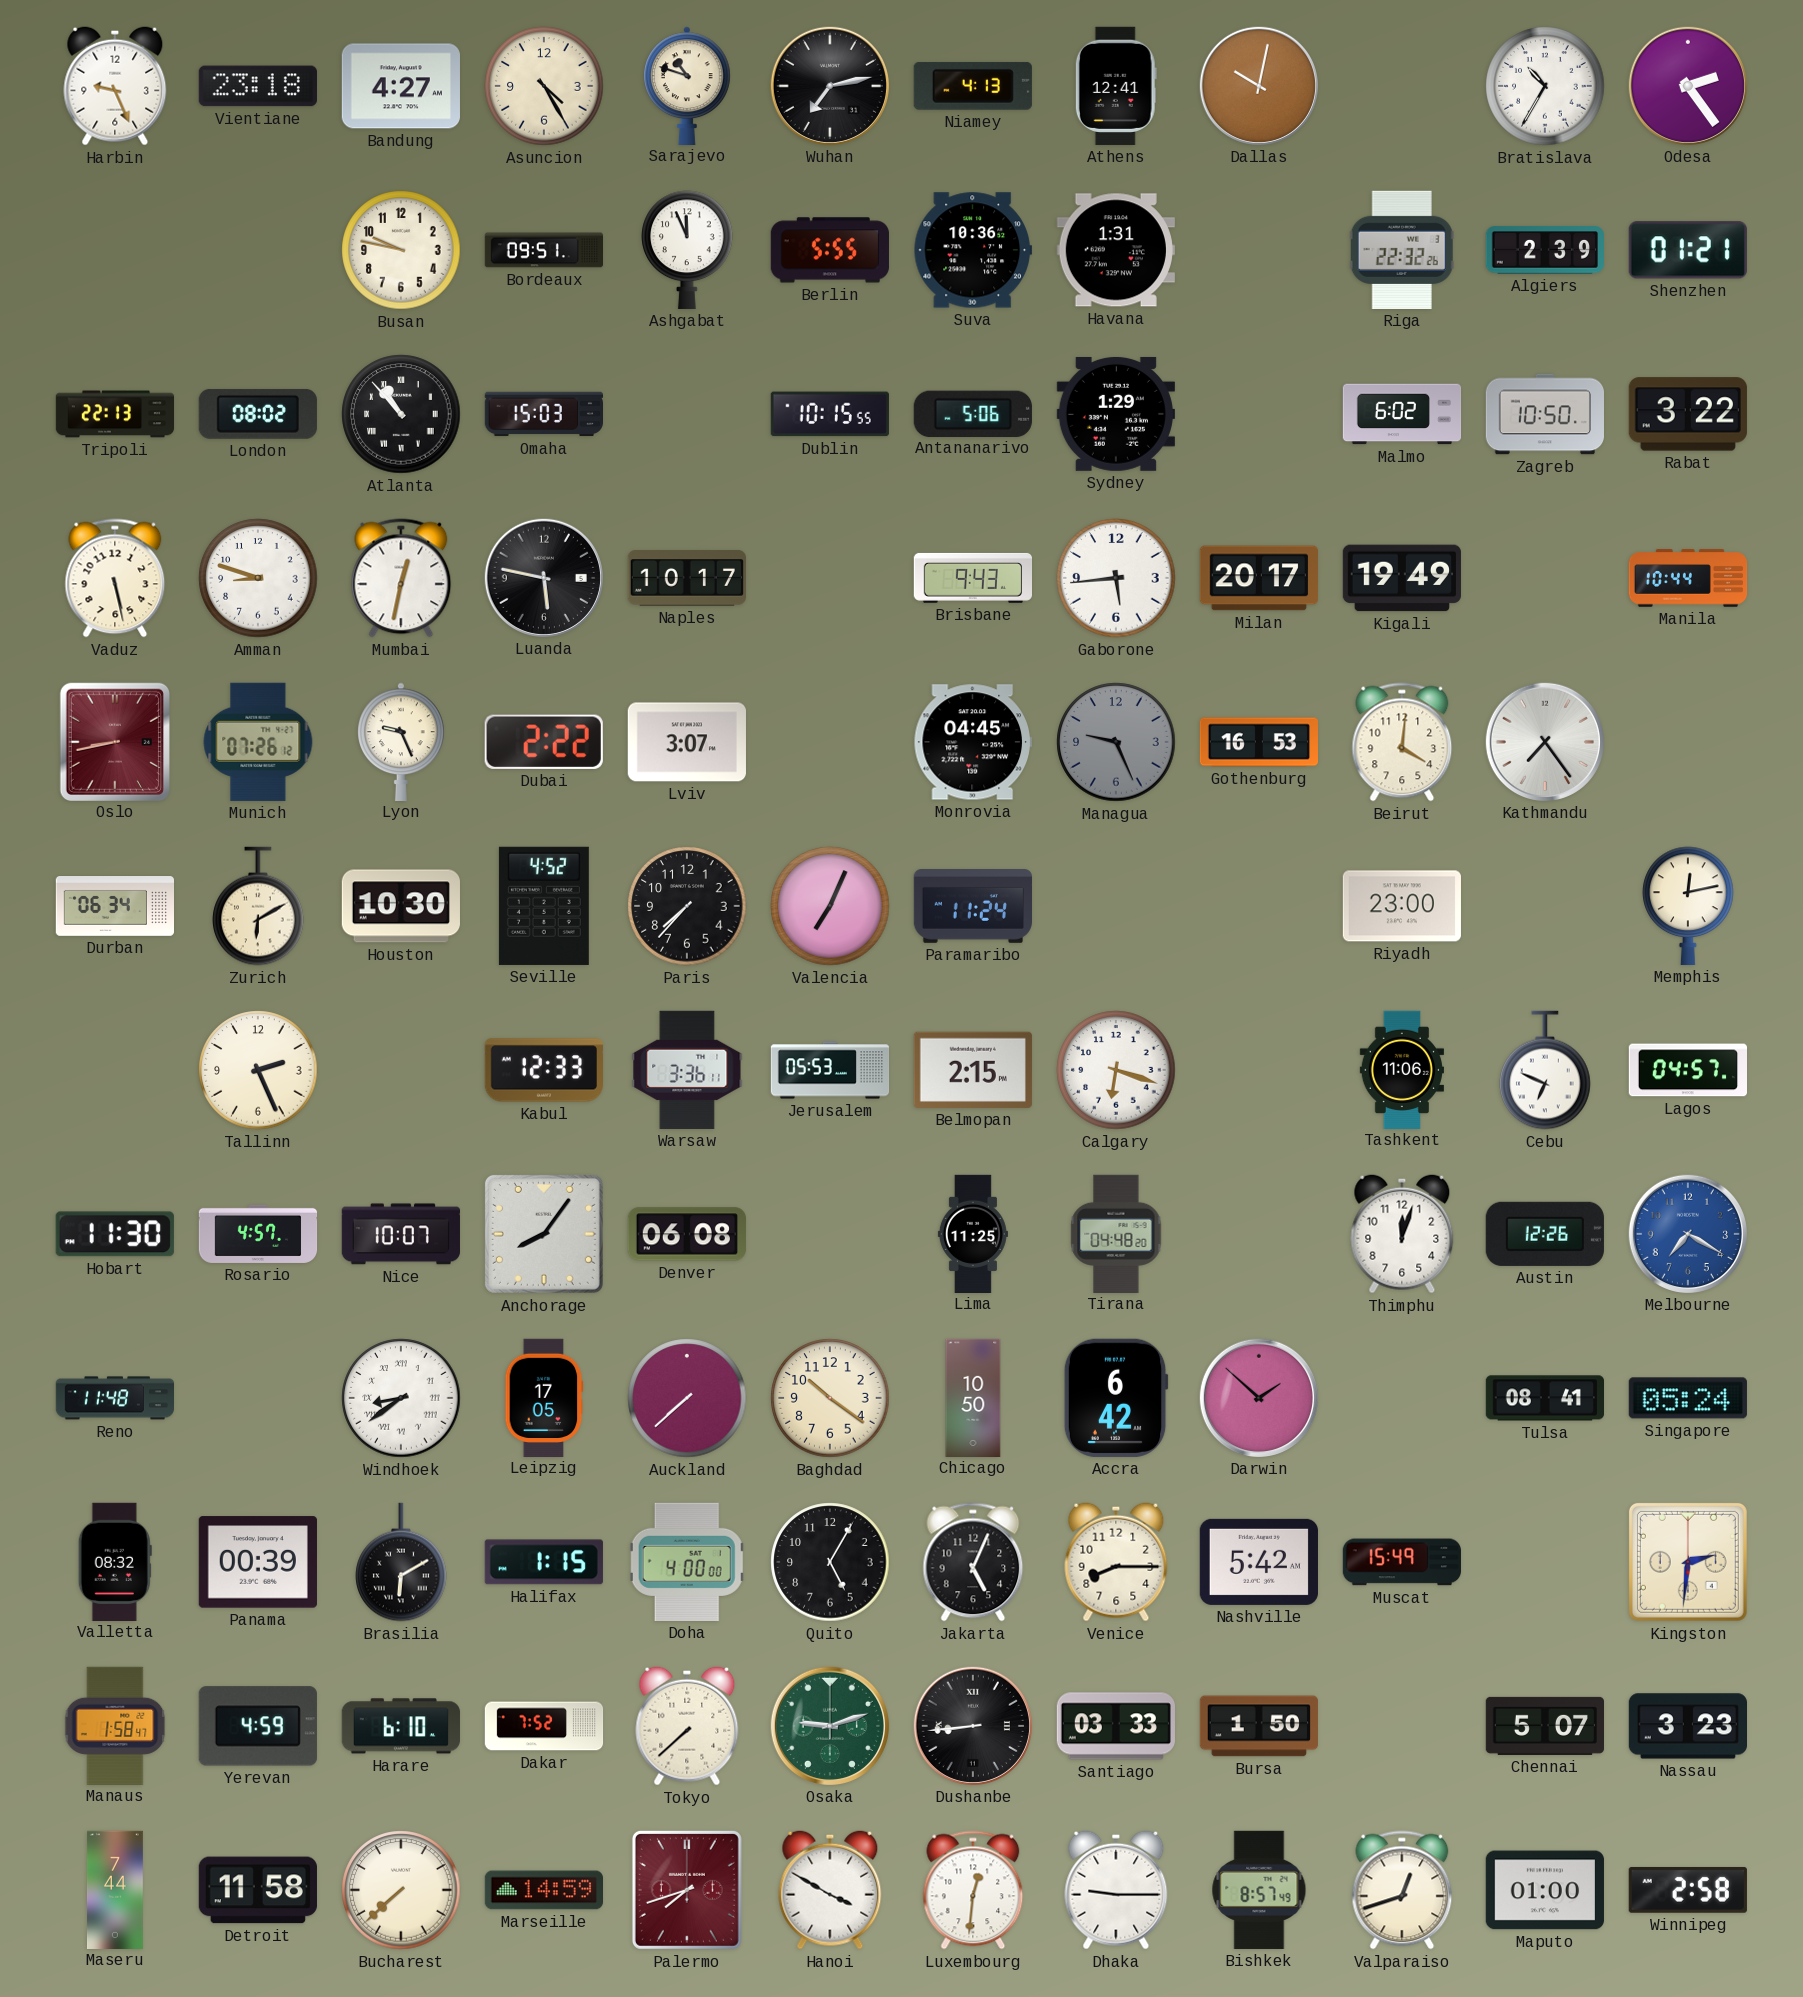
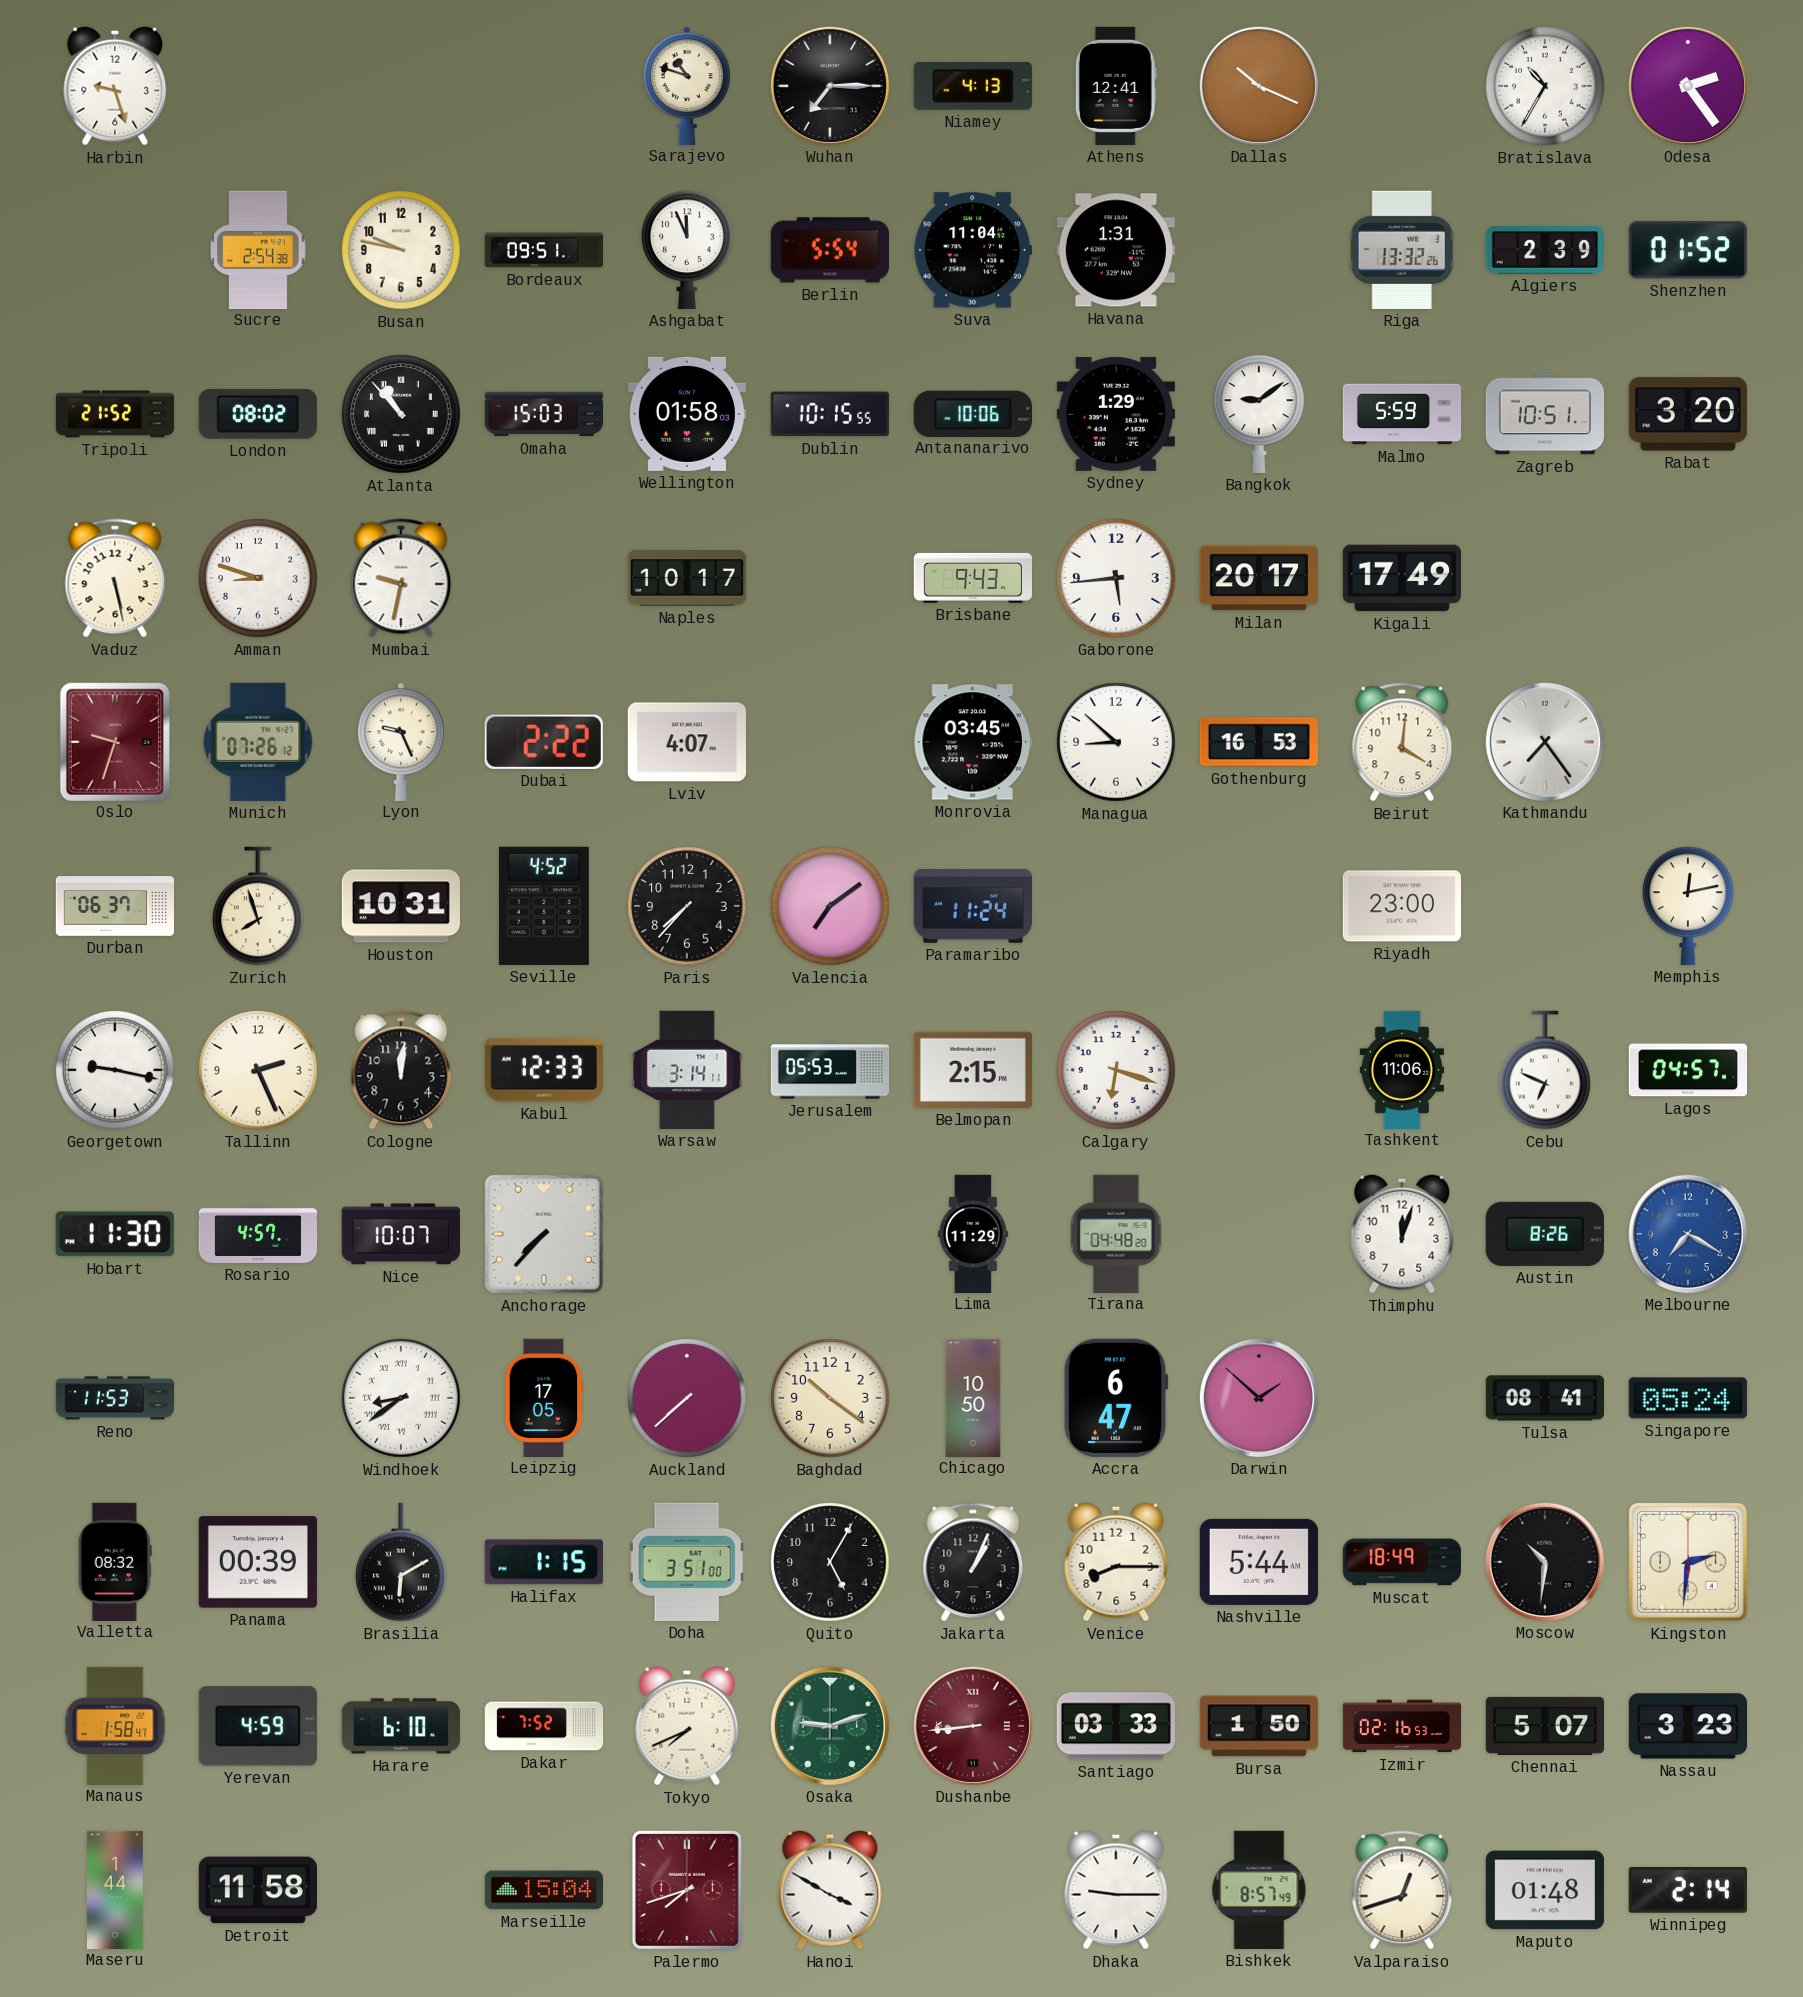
Harbin: 9:26 -> 9:27 (115, 86)
Vientiane: 23:18 -> none (258, 86)
Bandung: 4:27 -> none (401, 86)
Asuncion: 4:25 -> none (544, 86)
Wuhan: 7:13 -> 7:15 (830, 86)
Dallas: 10:02 -> 10:19 (1259, 86)
Sucre: none -> 2:54 (258, 249)
Berlin: 5:55 -> 5:54 (830, 250)
Suva: 10:36 -> 11:04 (973, 250)
Riga: 22:32 -> 13:32 (1402, 250)
Shenzhen: 01:21 -> 01:52 (1688, 250)
Tripoli: 22:13 -> 21:52 (115, 414)
Wellington: none -> 01:58 (687, 414)
Antananarivo: 5:06 -> 10:06 (973, 413)
Bangkok: none -> 9:09 (1259, 414)
Malmo: 6:02 -> 5:59 (1402, 414)
Zagreb: 10:50 -> 10:51 (1544, 414)
Rabat: 3:22 -> 3:20 (1688, 414)
Mumbai: 12:32 -> 9:32 (401, 578)
Luanda: 5:47 -> none (544, 578)
Kigali: 19:49 -> 17:49 (1401, 578)
Manila: 10:44 -> none (1688, 578)
Oslo: 8:43 -> 9:33 (115, 741)
Lviv: 3:07 -> 4:07 (687, 742)
Monrovia: 04:45 -> 03:45 (973, 742)
Managua: 9:26 -> 8:52 (1116, 742)
Managua dial: grey -> white (1116, 742)
Durban: 06:34 -> 06:37 (114, 907)
Zurich: 6:10 -> 7:57 (258, 906)
Houston: 10:30 -> 10:31 (401, 906)
Valencia: 7:04 -> 7:09 (830, 906)
Georgetown: none -> 9:17 (115, 1070)
Cologne: none -> 12:01 (401, 1070)
Warsaw: 3:36 -> 3:14 (687, 1070)
Anchorage: 8:06 -> 7:37 (544, 1234)
Denver: 06:08 -> none (687, 1234)
Lima: 11:25 -> 11:29 (973, 1233)
Austin: 12:26 -> 8:26 (1545, 1234)
Reno: 11:48 -> 11:53 (114, 1398)
Accra: 6:42 -> 6:47 (1116, 1398)
Doha: 4:00 -> 3:51 (687, 1562)
Jakarta: 5:04 -> 1:04 (973, 1562)
Nashville: 5:42 -> 5:44 (1259, 1562)
Muscat: 15:49 -> 18:49 (1401, 1562)
Moscow: none -> 10:31 (1545, 1562)
Tokyo: 7:38 -> 7:41 (687, 1726)
Dushanbe dial: black -> burgundy (973, 1726)
Izmir: none -> 02:16 (1401, 1726)
Maseru: 7:44 -> 1:44 (116, 1889)
Bucharest: 7:38 -> none (401, 1890)
Marseille: 14:59 -> 15:04 (543, 1890)
Luxembourg: 12:31 -> none (973, 1890)
Maputo: 01:00 -> 01:48 (1545, 1890)
Winnipeg: 2:58 -> 2:14 (1688, 1890)
